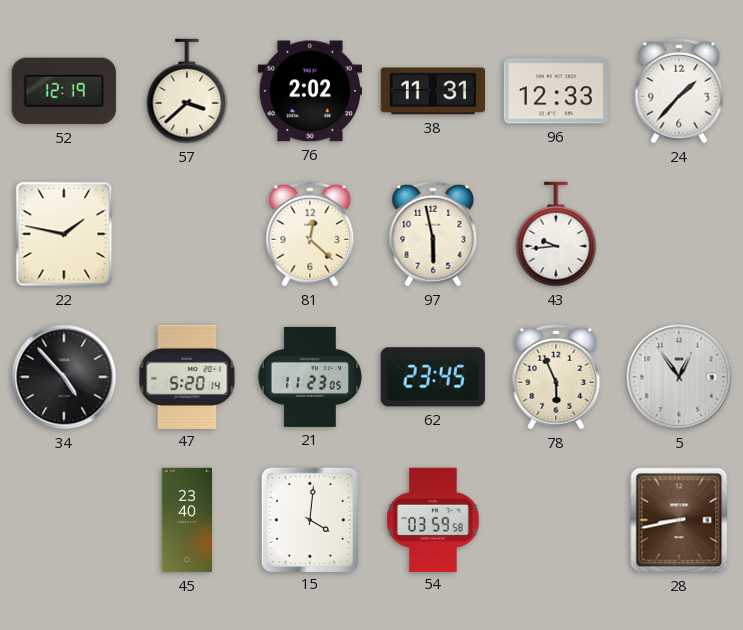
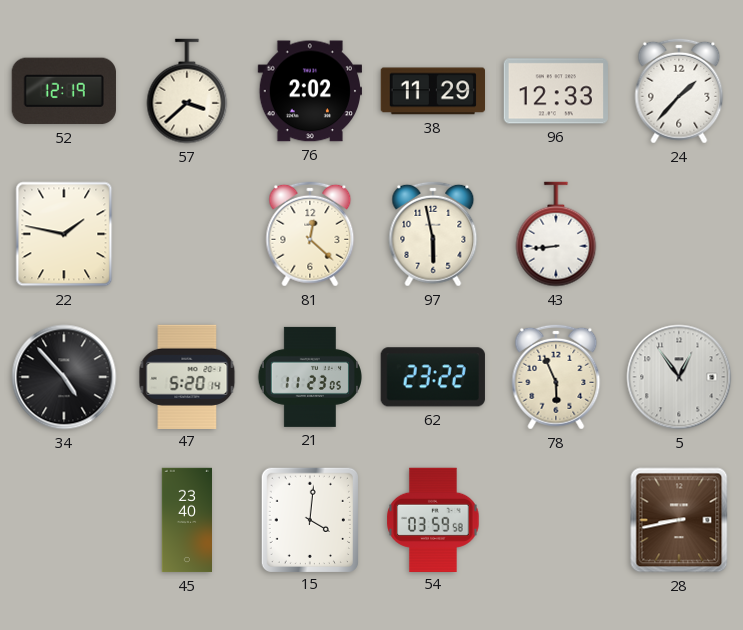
38: 11:31 -> 11:29 (432, 91)
43: 9:44 -> 8:44 (556, 234)
62: 23:45 -> 23:22 (433, 377)
